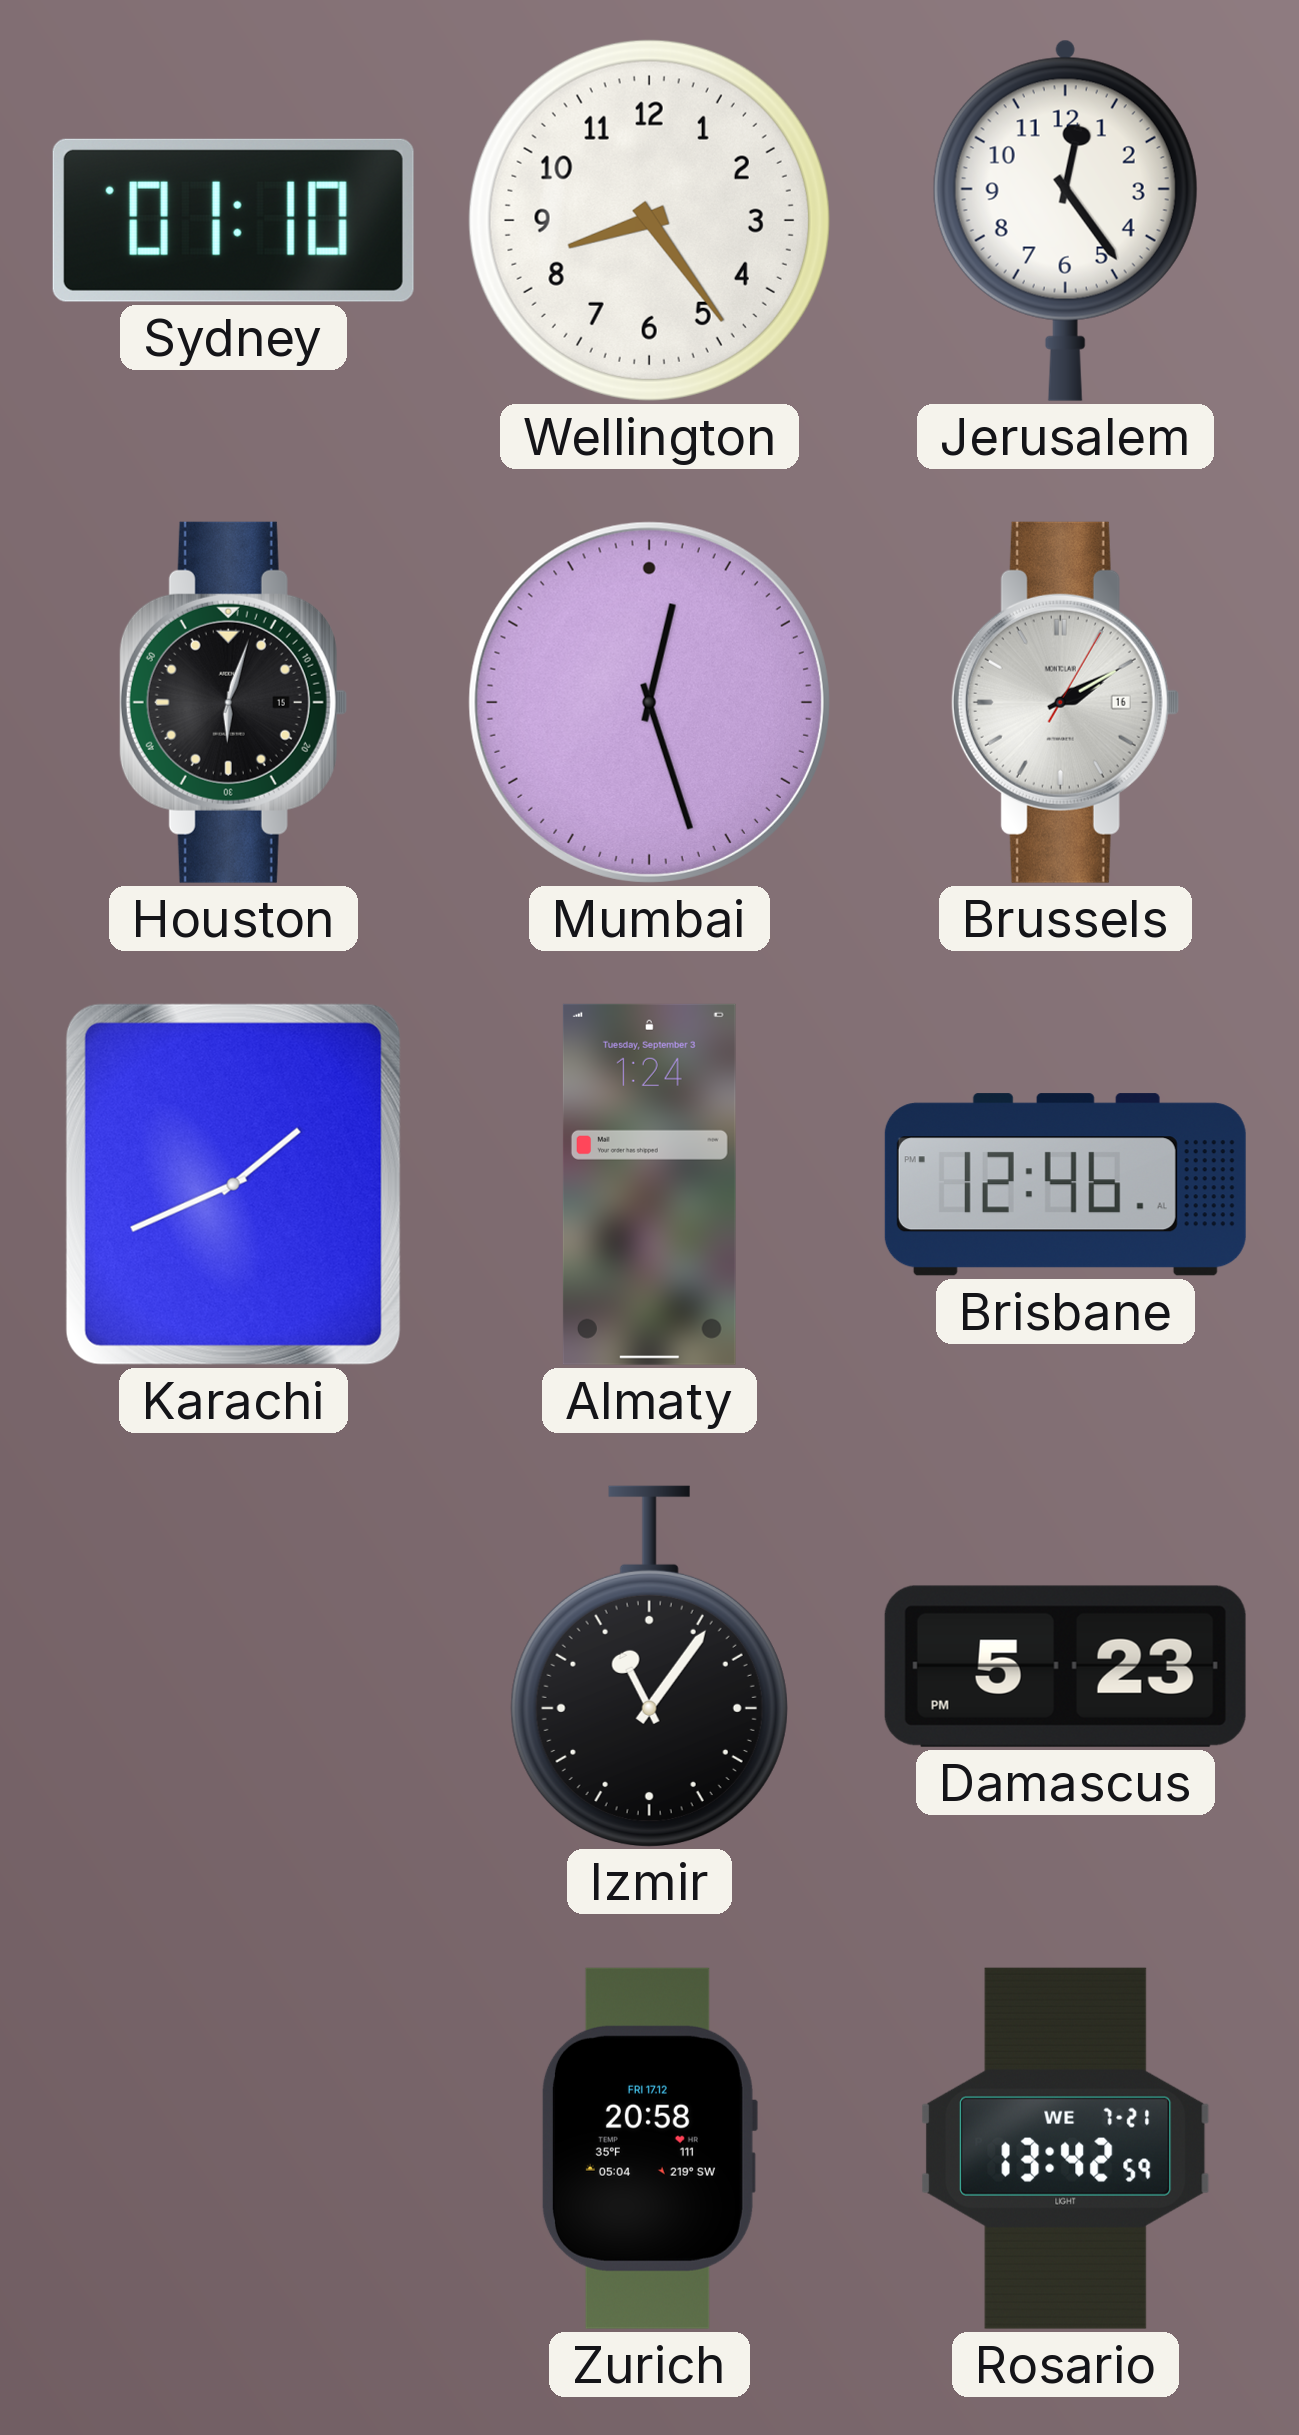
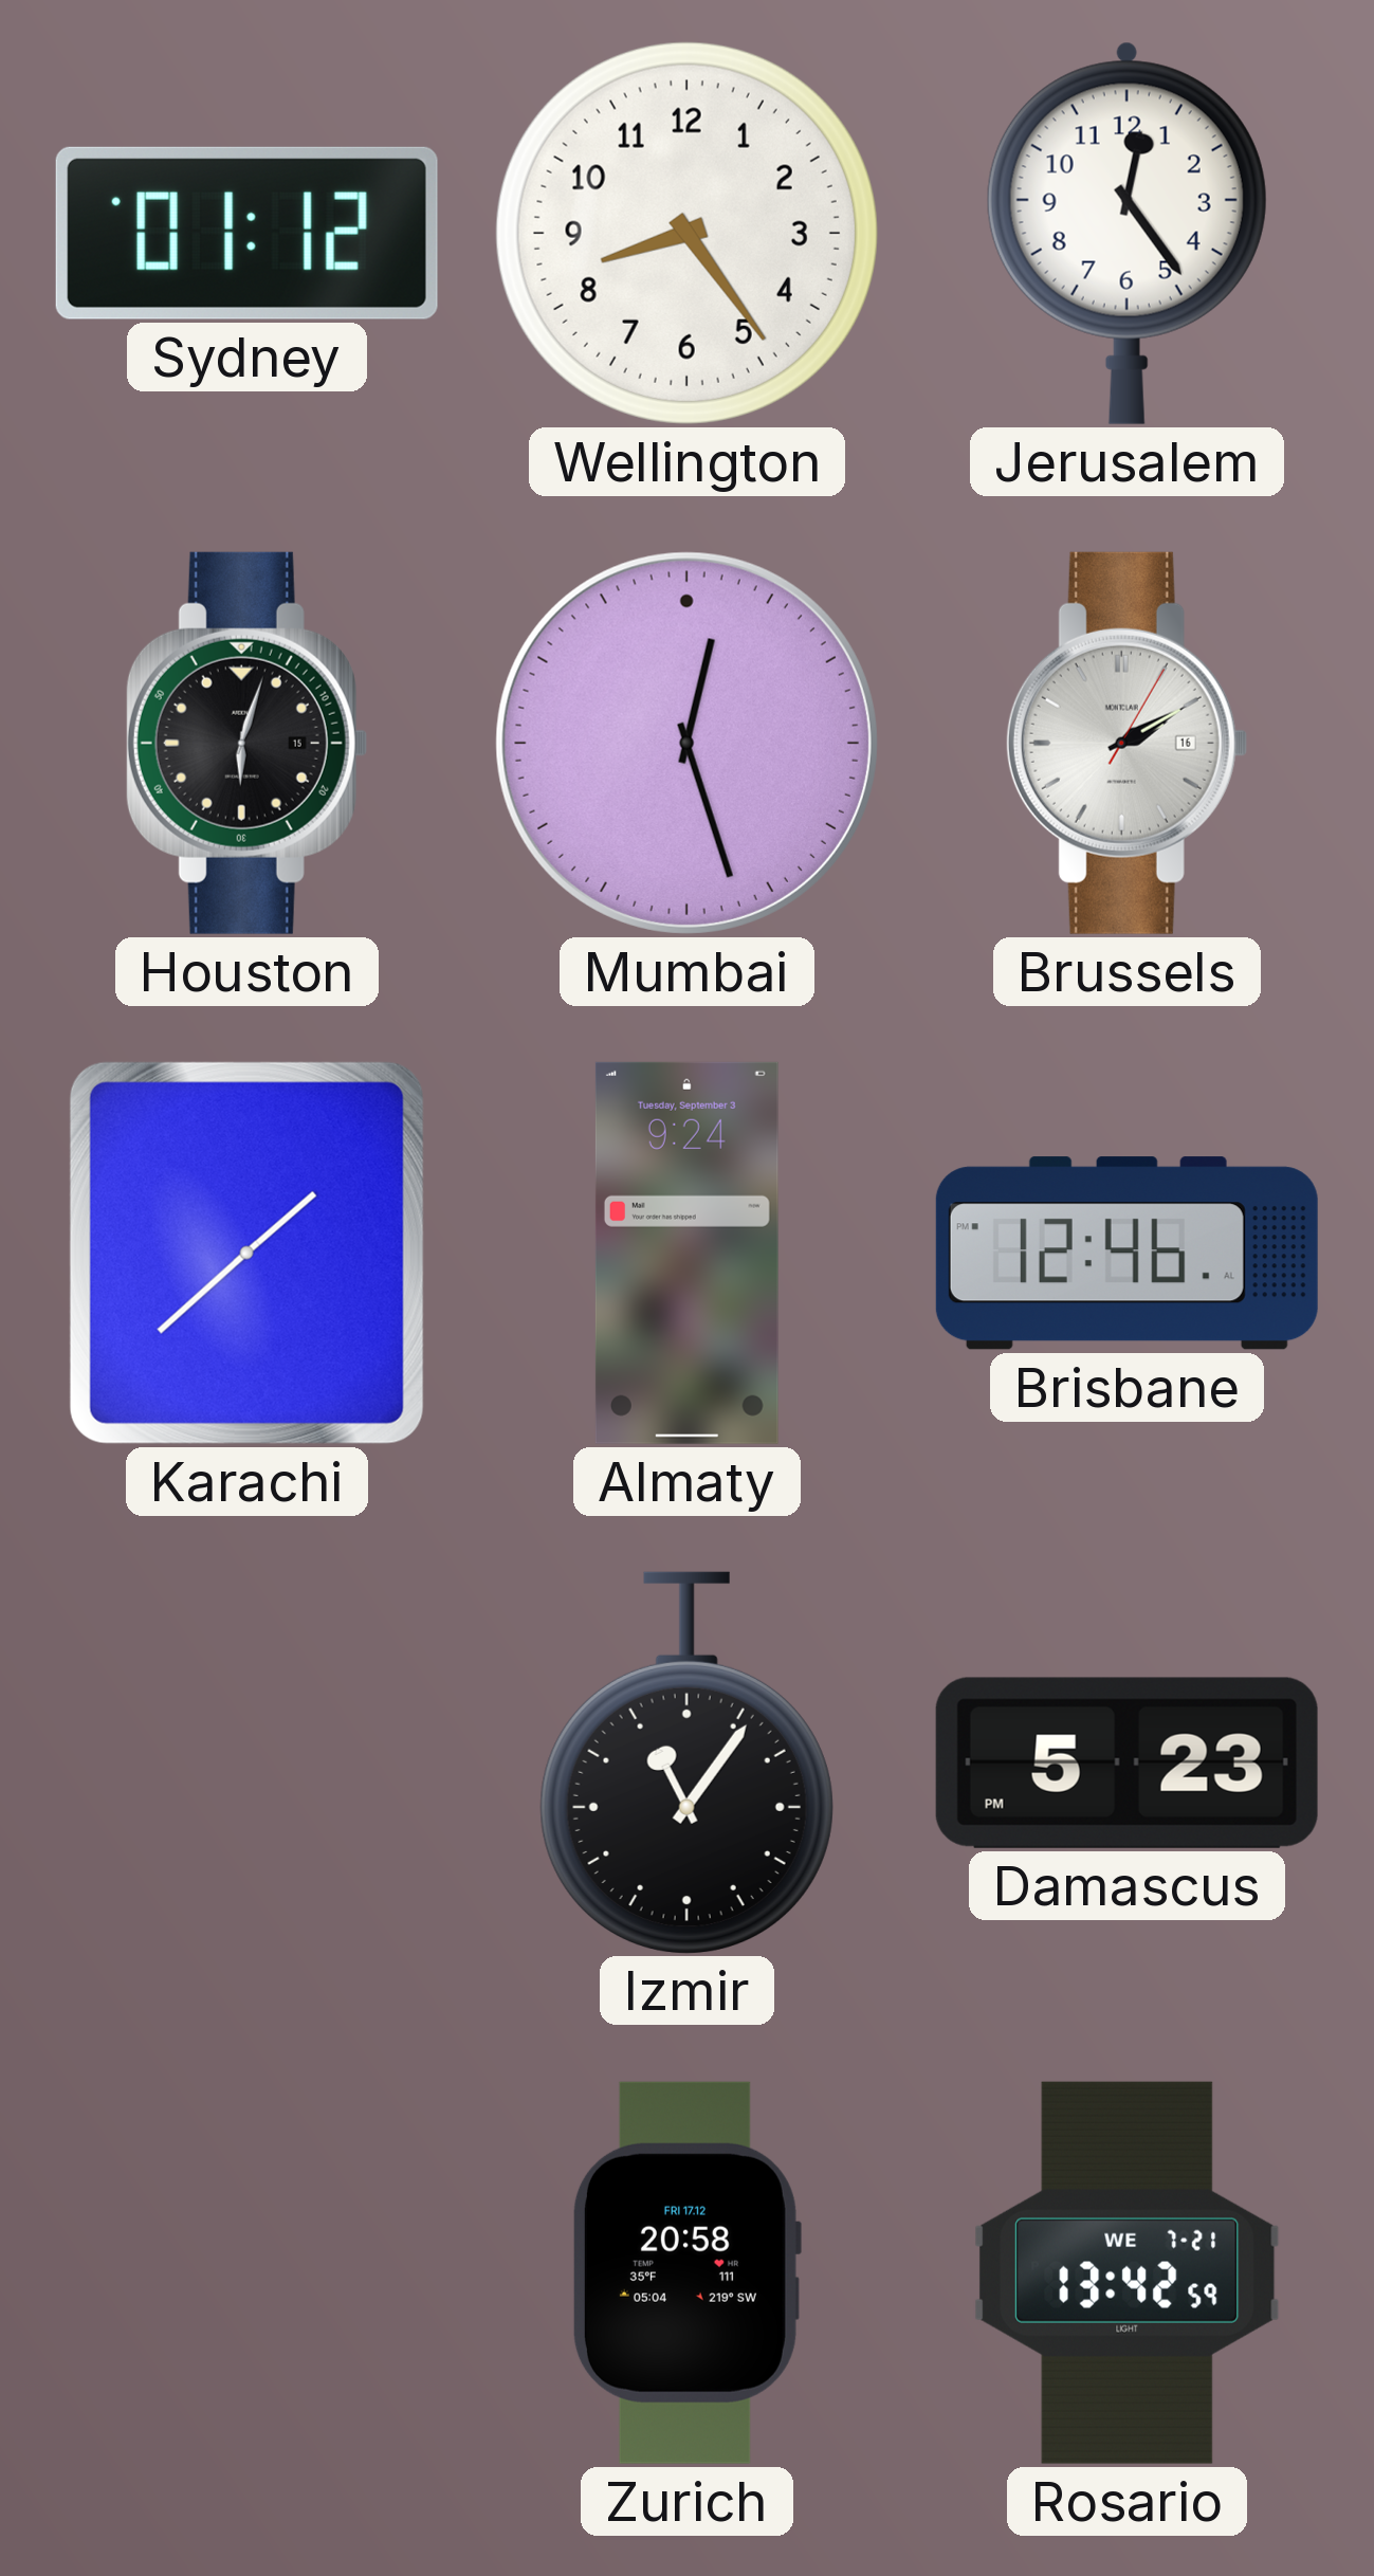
Sydney: 01:10 -> 01:12 (246, 233)
Karachi: 1:41 -> 1:38 (246, 1253)
Almaty: 1:24 -> 9:24 (686, 1253)
